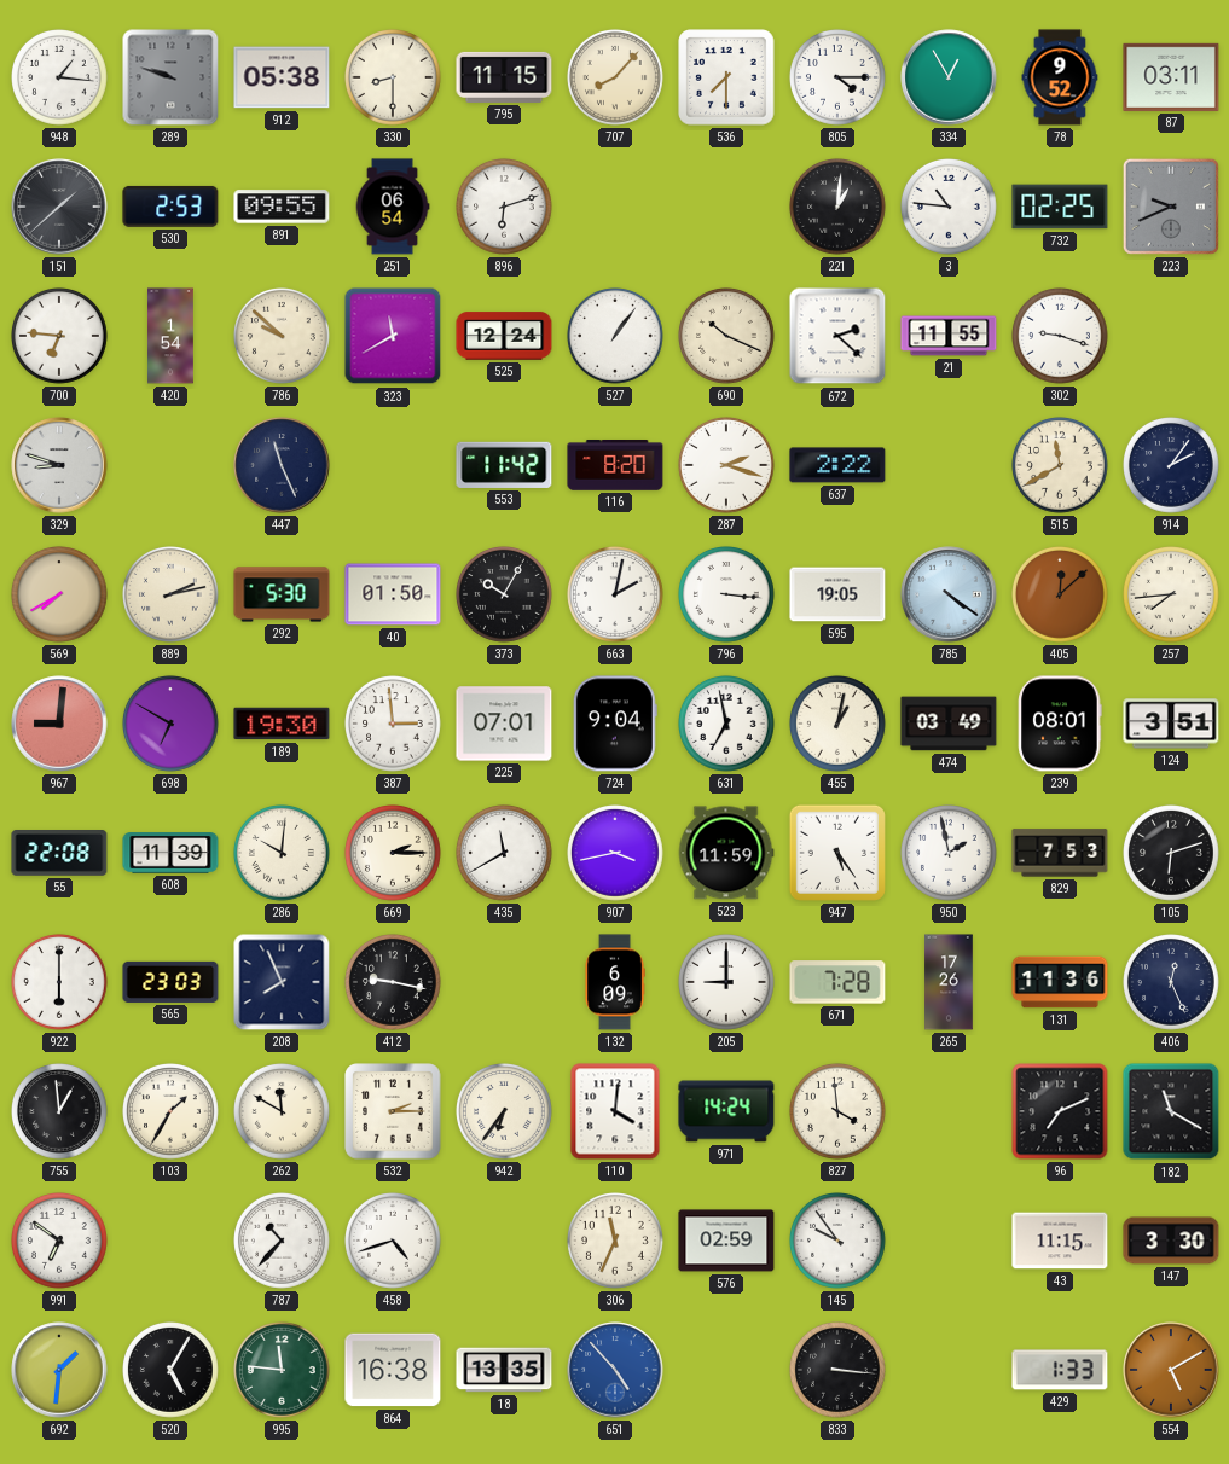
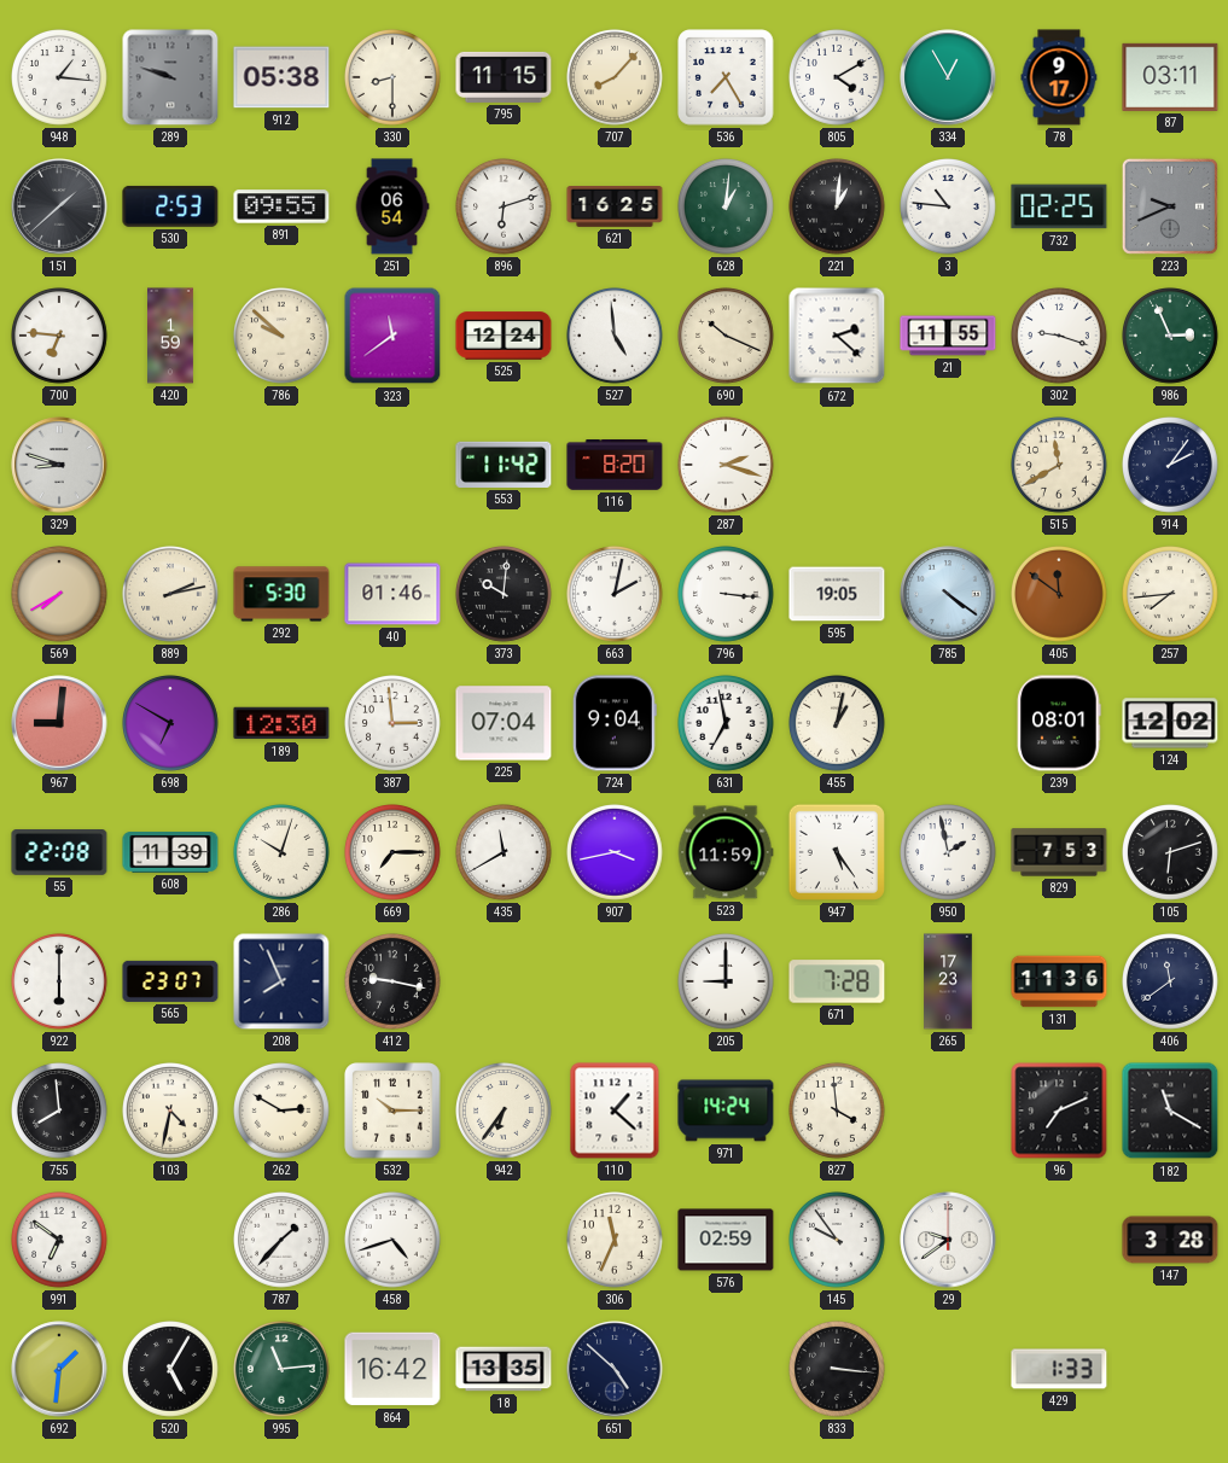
536: 7:30 -> 7:25 (726, 77)
805: 4:15 -> 4:10 (838, 78)
78: 9:52 -> 9:17 (1059, 77)
621: none -> 16:25 (615, 208)
628: none -> 1:01 (727, 208)
420: 1:54 -> 1:59 (171, 336)
323: 11:40 -> 11:39 (392, 336)
527: 1:06 -> 4:59 (616, 337)
986: none -> 2:56 (1171, 337)
447: 11:26 -> none (282, 465)
637: 2:22 -> none (837, 465)
40: 01:50 -> 01:46 (392, 594)
373: 10:05 -> 10:01 (505, 595)
405: 12:08 -> 11:51 (1060, 595)
189: 19:30 -> 12:30 (281, 723)
225: 07:01 -> 07:04 (504, 723)
474: 03:49 -> none (949, 724)
124: 3:51 -> 12:02 (1170, 723)
286: 10:01 -> 10:03 (283, 853)
669: 2:15 -> 7:15 (394, 853)
565: 23:03 -> 23:07 (170, 981)
132: 6:09 -> none (615, 982)
265: 17:26 -> 17:23 (948, 981)
406: 12:26 -> 11:39 (1171, 983)
755: 12:59 -> 7:59 (60, 1112)
103: 1:35 -> 4:32 (171, 1112)
262: 11:50 -> 2:50 (283, 1112)
532: 2:15 -> 10:15 (392, 1111)
110: 4:01 -> 1:22 (615, 1111)
787: 10:37 -> 1:37 (283, 1241)
29: none -> 9:39 (948, 1240)
43: 11:15 -> none (1060, 1241)
147: 3:30 -> 3:28 (1170, 1240)
995: 11:46 -> 11:14 (283, 1370)
864: 16:38 -> 16:42 (392, 1369)
651: 4:53 -> 4:52 (615, 1369)
651 dial: blue -> navy (615, 1369)
554: 5:10 -> none (1171, 1370)
